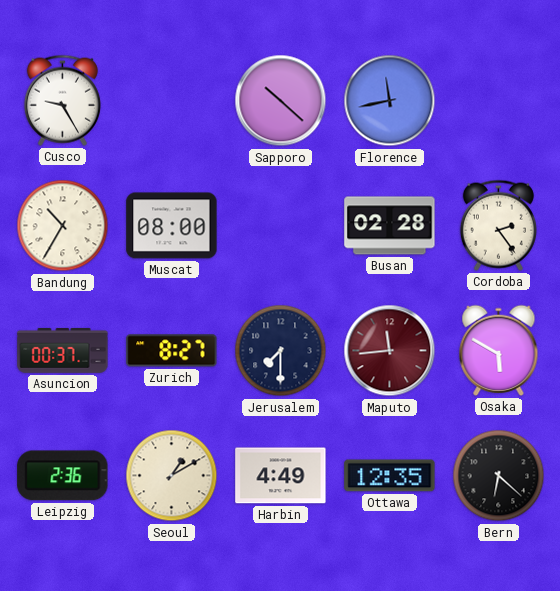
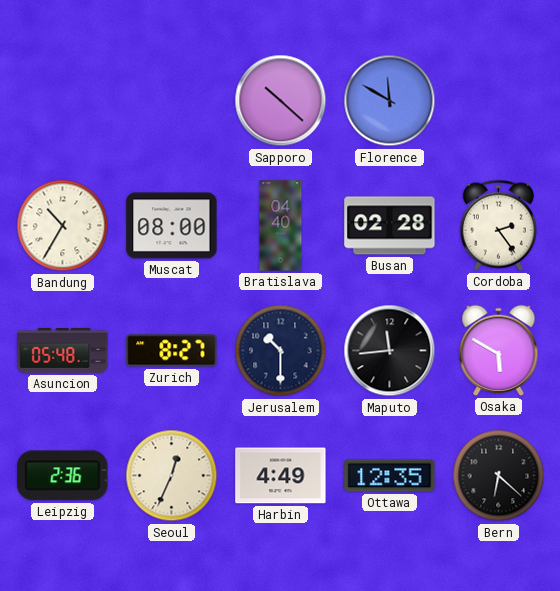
Cusco: 9:25 -> none (62, 100)
Florence: 11:43 -> 11:50 (390, 101)
Bratislava: none -> 04:40 (281, 226)
Asuncion: 00:37 -> 05:48 (63, 350)
Jerusalem: 7:30 -> 10:30 (281, 351)
Maputo dial: burgundy -> black (390, 351)
Seoul: 1:10 -> 12:34 (172, 476)
